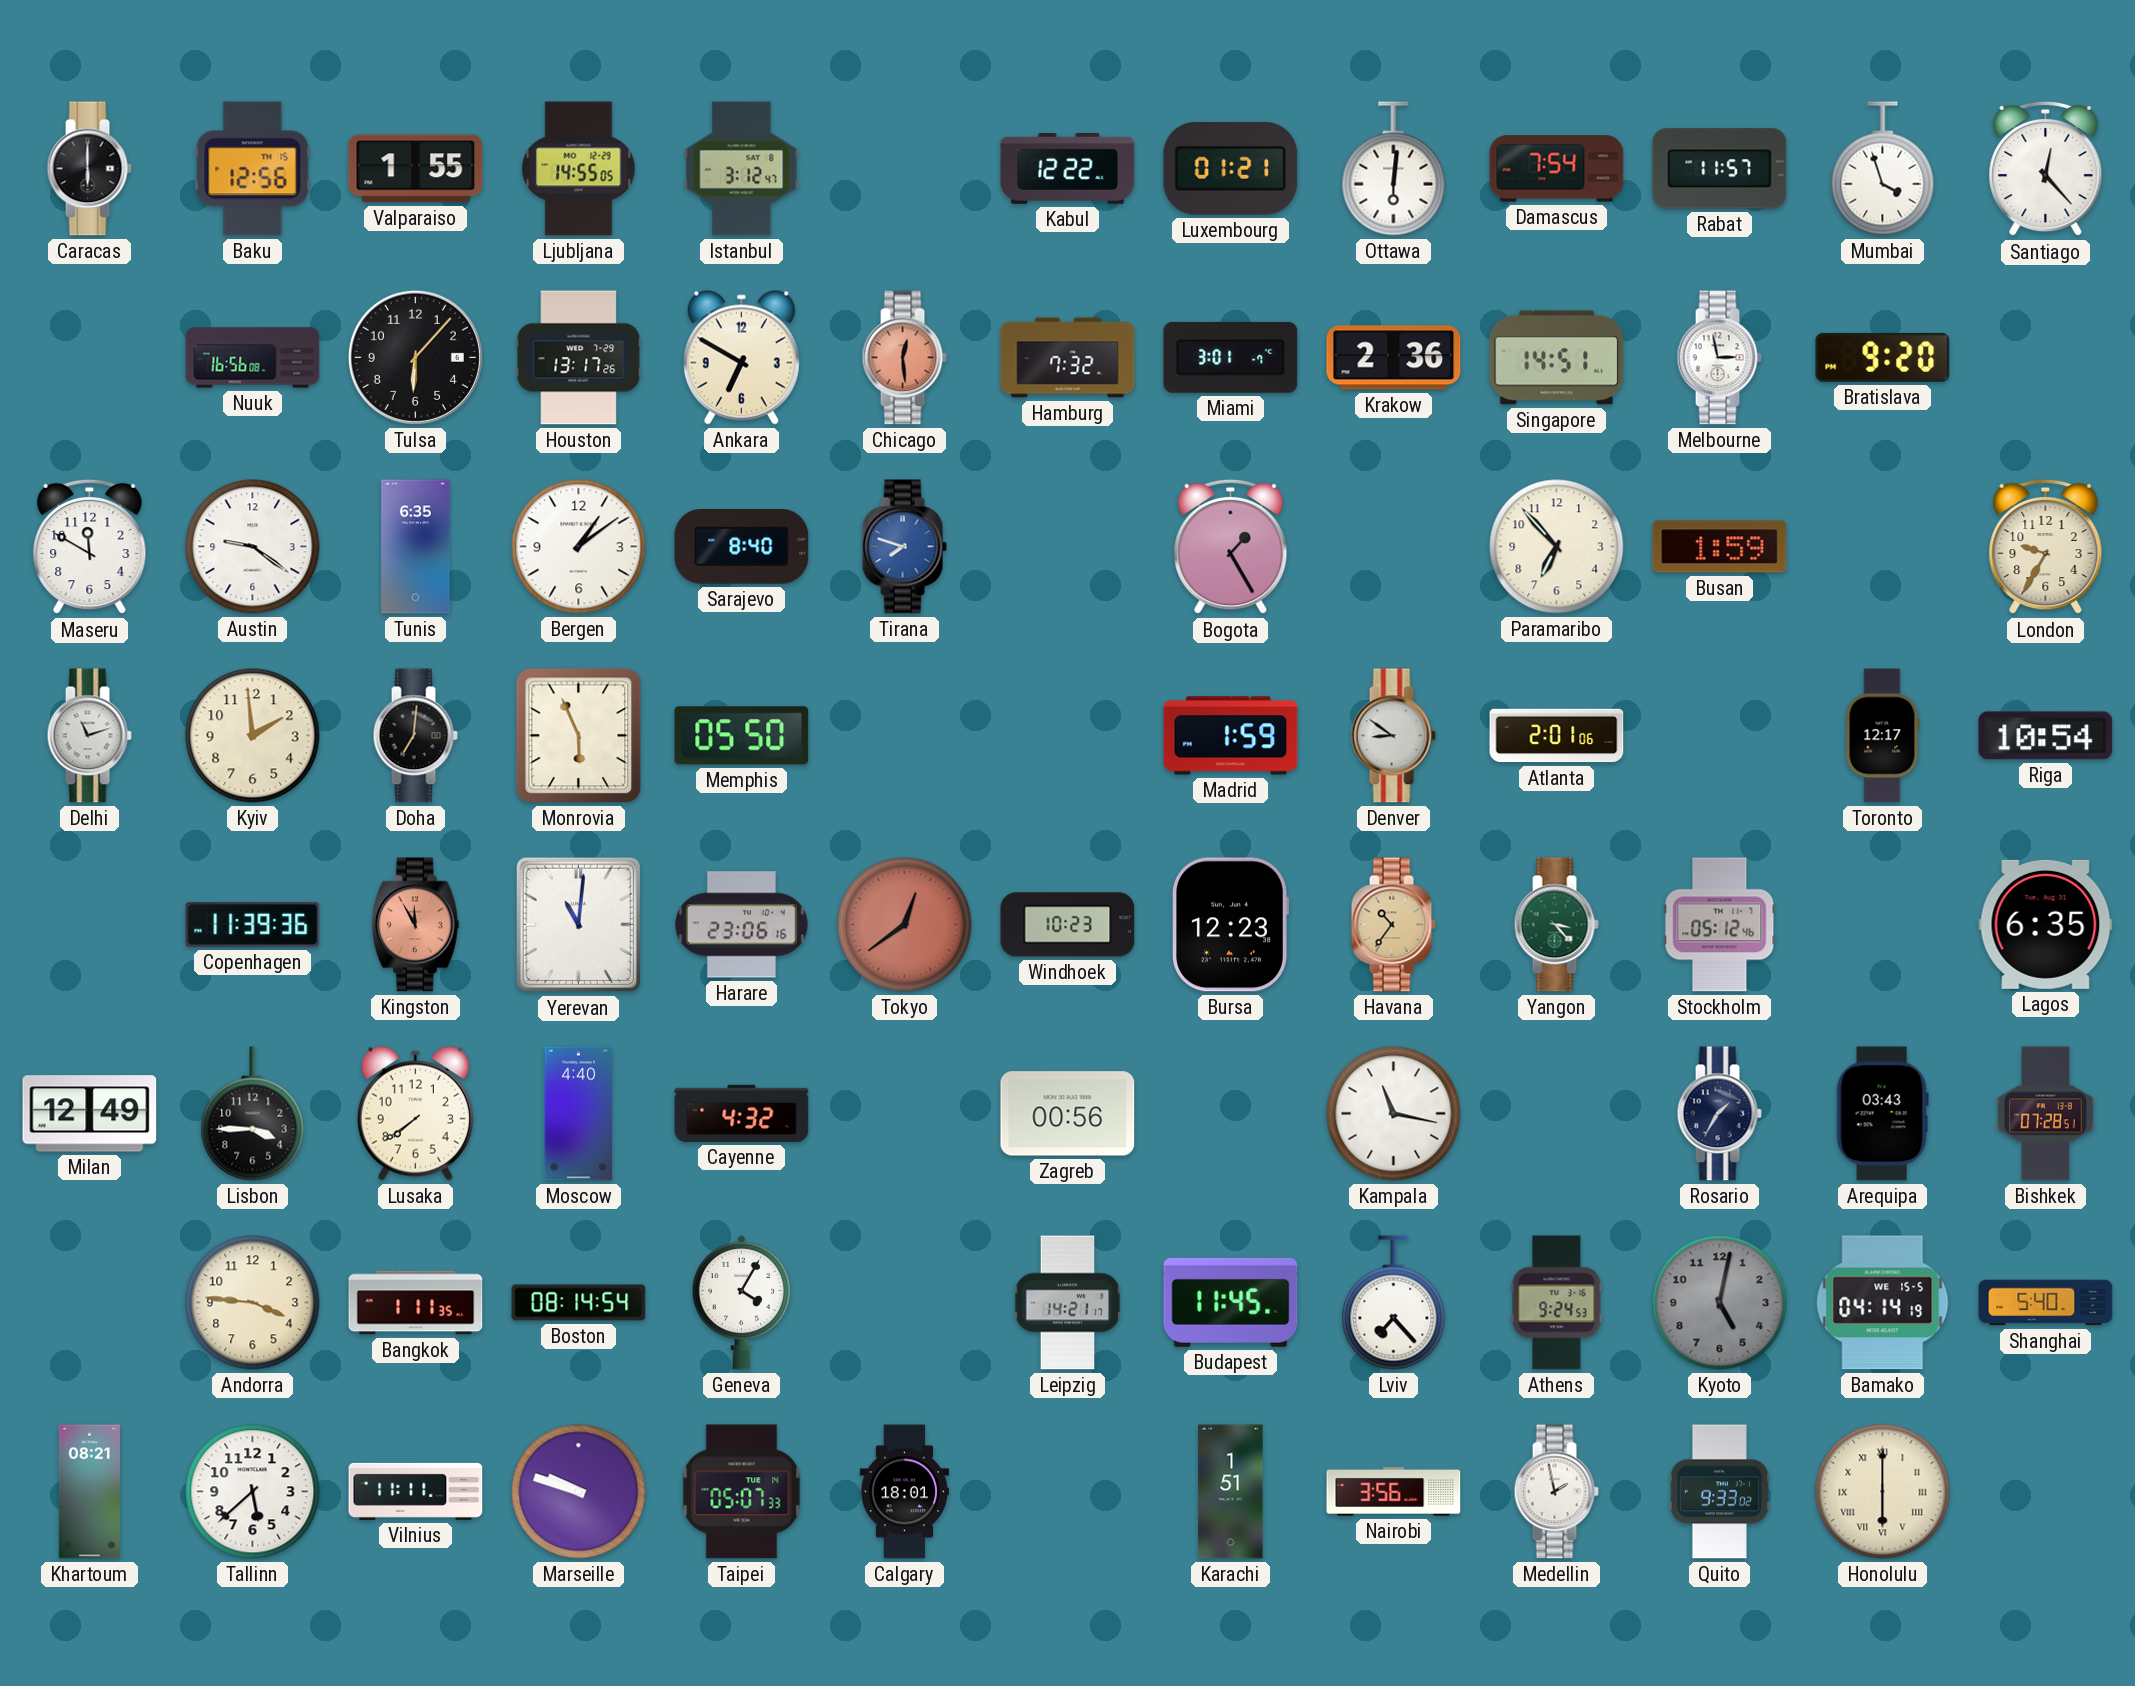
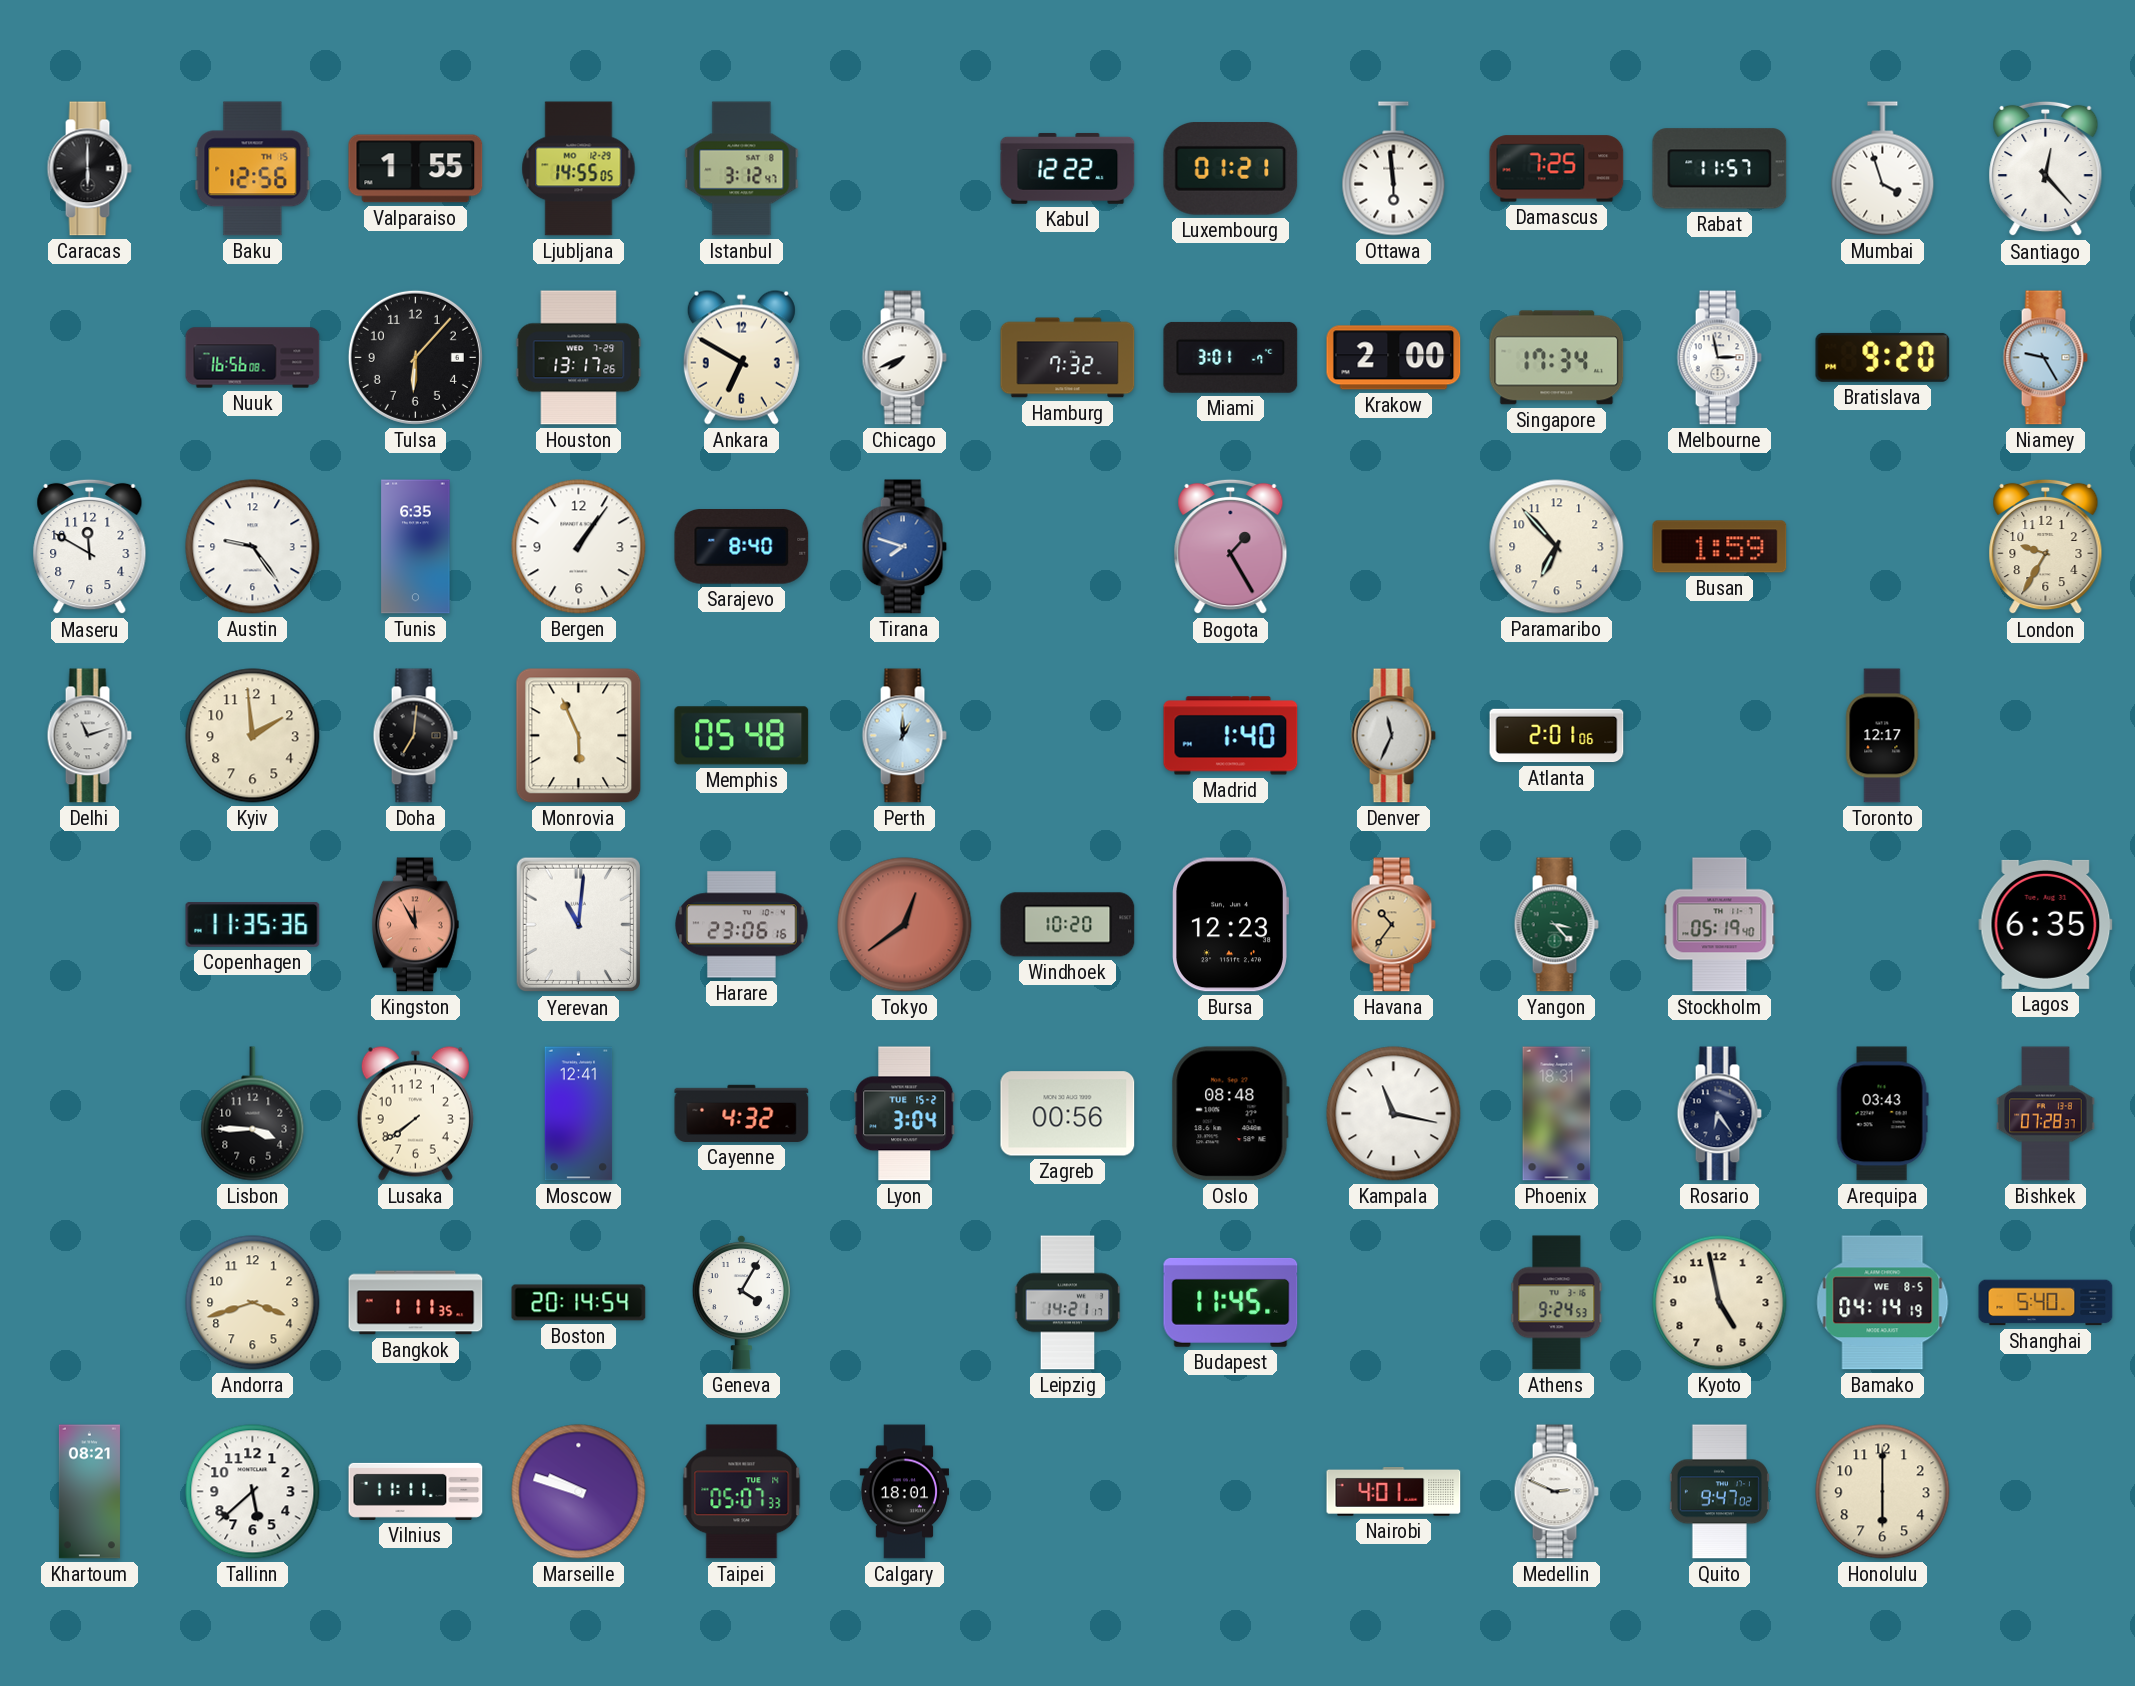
Ottawa: 6:01 -> 5:59 (1394, 169)
Damascus: 7:54 -> 7:25 (1557, 169)
Chicago: 12:29 -> 7:41 (904, 358)
Chicago dial: salmon -> white (904, 358)
Krakow: 2:36 -> 2:00 (1394, 358)
Singapore: 14:51 -> 17:34 (1557, 358)
Niamey: none -> 9:25 (2045, 358)
Austin: 9:21 -> 9:24 (253, 547)
Bergen: 1:09 -> 1:06 (579, 547)
Memphis: 05:50 -> 05:48 (742, 736)
Perth: none -> 1:00 (904, 736)
Madrid: 1:59 -> 1:40 (1231, 736)
Denver: 8:51 -> 11:34 (1393, 736)
Riga: 10:54 -> none (2046, 736)
Copenhagen: 11:39 -> 11:35 (253, 925)
Windhoek: 10:23 -> 10:20 (1068, 925)
Stockholm: 05:12 -> 05:19 (1720, 925)
Milan: 12:49 -> none (90, 1114)
Moscow: 4:40 -> 12:41 (579, 1114)
Lyon: none -> 3:04 (905, 1114)
Oslo: none -> 08:48 (1230, 1114)
Phoenix: none -> 18:31 (1557, 1114)
Rosario: 1:35 -> 6:24 (1719, 1114)
Bishkek: 07:28:51 -> 07:28:37 (2046, 1114)
Andorra: 3:46 -> 3:42 (253, 1303)
Boston: 08:14 -> 20:14 (579, 1303)
Lviv: 7:23 -> none (1394, 1303)
Kyoto: 5:02 -> 4:58 (1720, 1303)
Kyoto dial: grey -> cream (1720, 1303)
Bamako date: WE 15-5 -> WE 8-5 (1883, 1303)
Karachi: 1:51 -> none (1231, 1492)
Nairobi: 3:56 -> 4:01 (1394, 1492)
Medellin: 1:58 -> 2:49 (1556, 1492)
Quito: 9:33 -> 9:47 (1719, 1492)
Honolulu numerals: Roman -> Arabic (1883, 1492)
